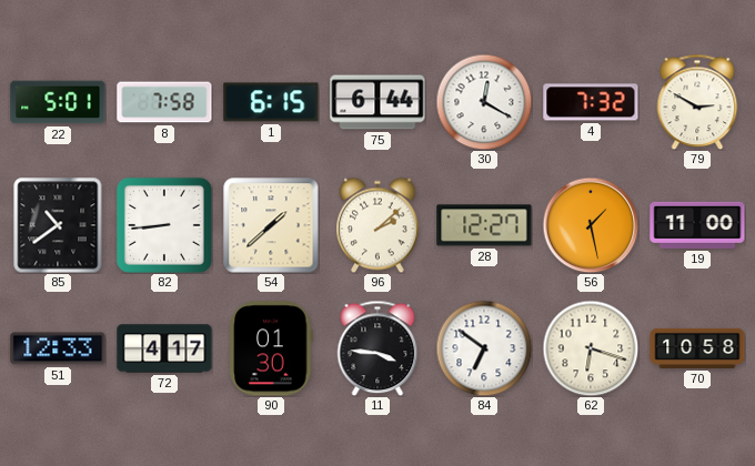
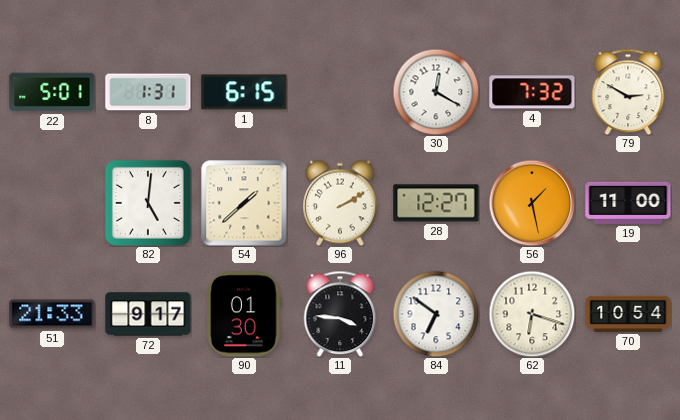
8: 7:58 -> 1:31 (148, 92)
75: 6:44 -> none (377, 102)
85: 10:39 -> none (58, 225)
82: 8:44 -> 5:01 (148, 203)
96: 2:08 -> 2:10 (341, 203)
51: 12:33 -> 21:33 (52, 314)
72: 4:17 -> 9:17 (148, 314)
70: 10:58 -> 10:54 (628, 314)
